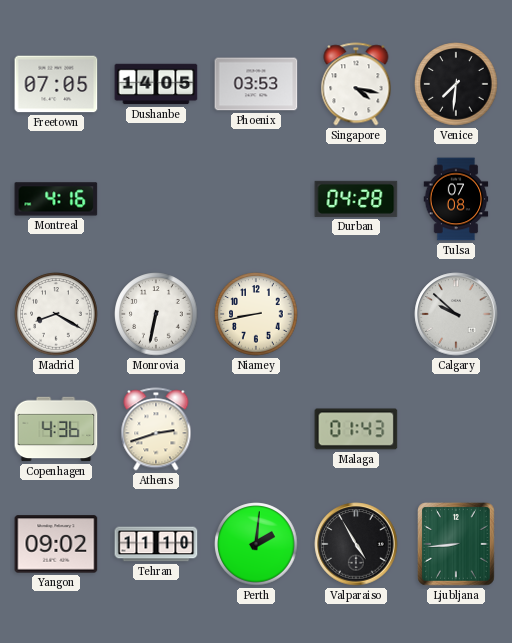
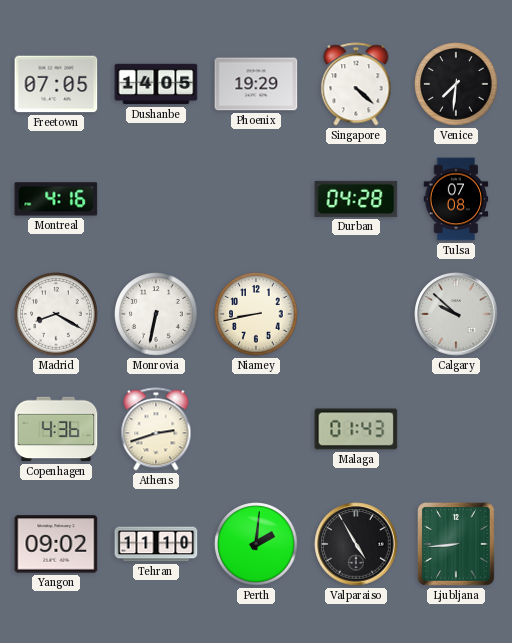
Phoenix: 03:53 -> 19:29 (256, 84)
Singapore: 4:17 -> 4:22 (356, 84)
